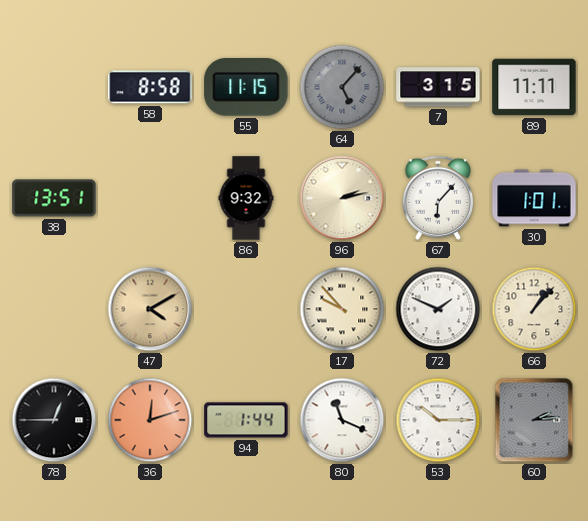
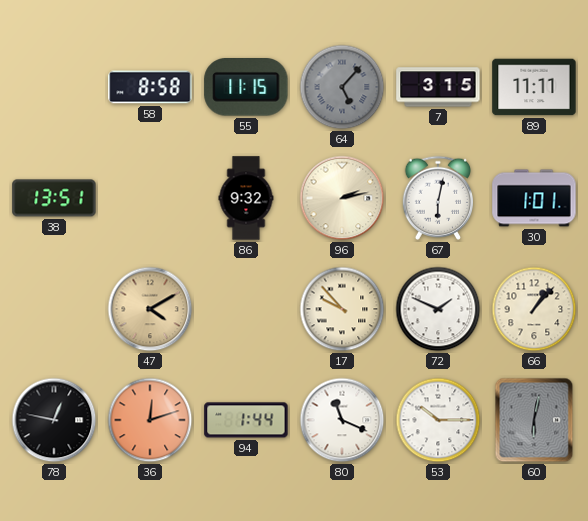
67: 6:07 -> 6:02 (437, 198)
78: 12:45 -> 12:47 (54, 420)
60: 2:14 -> 6:02 (534, 420)
